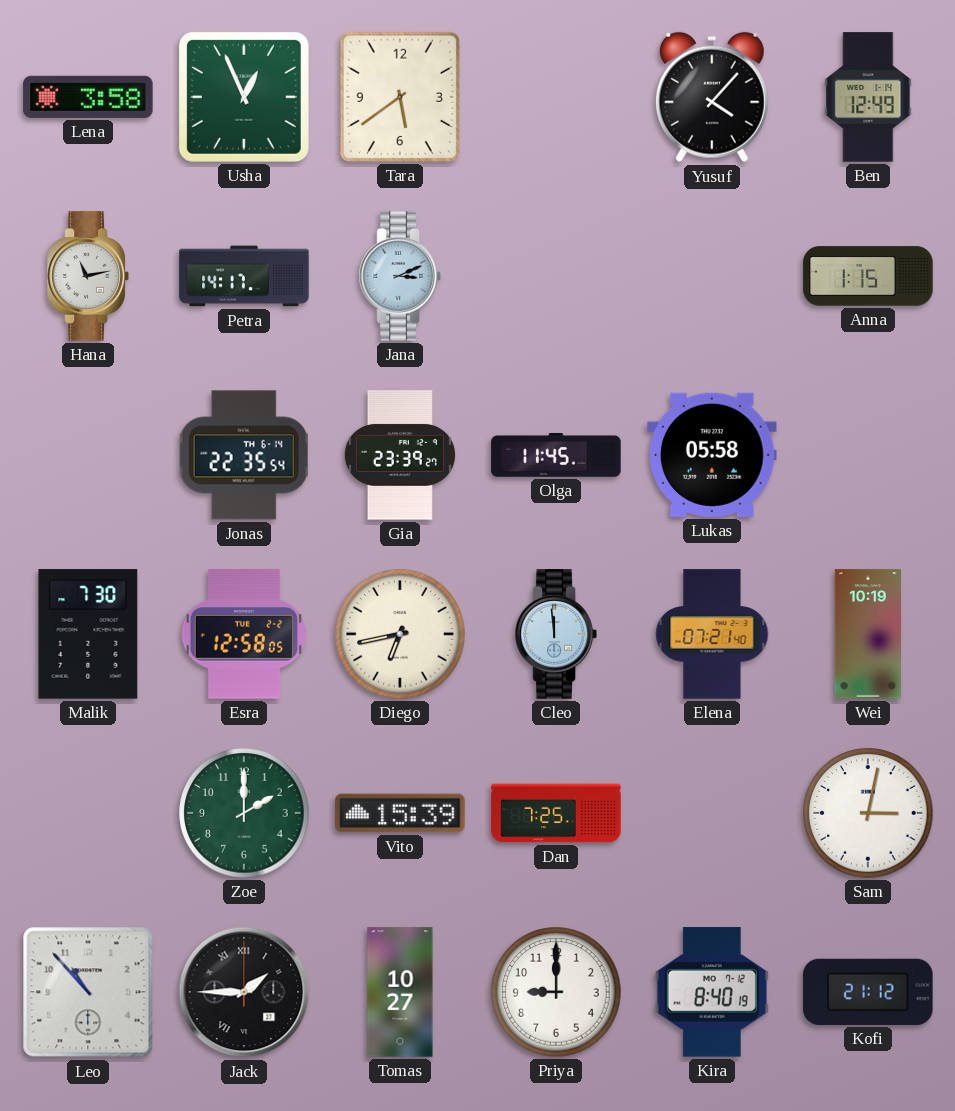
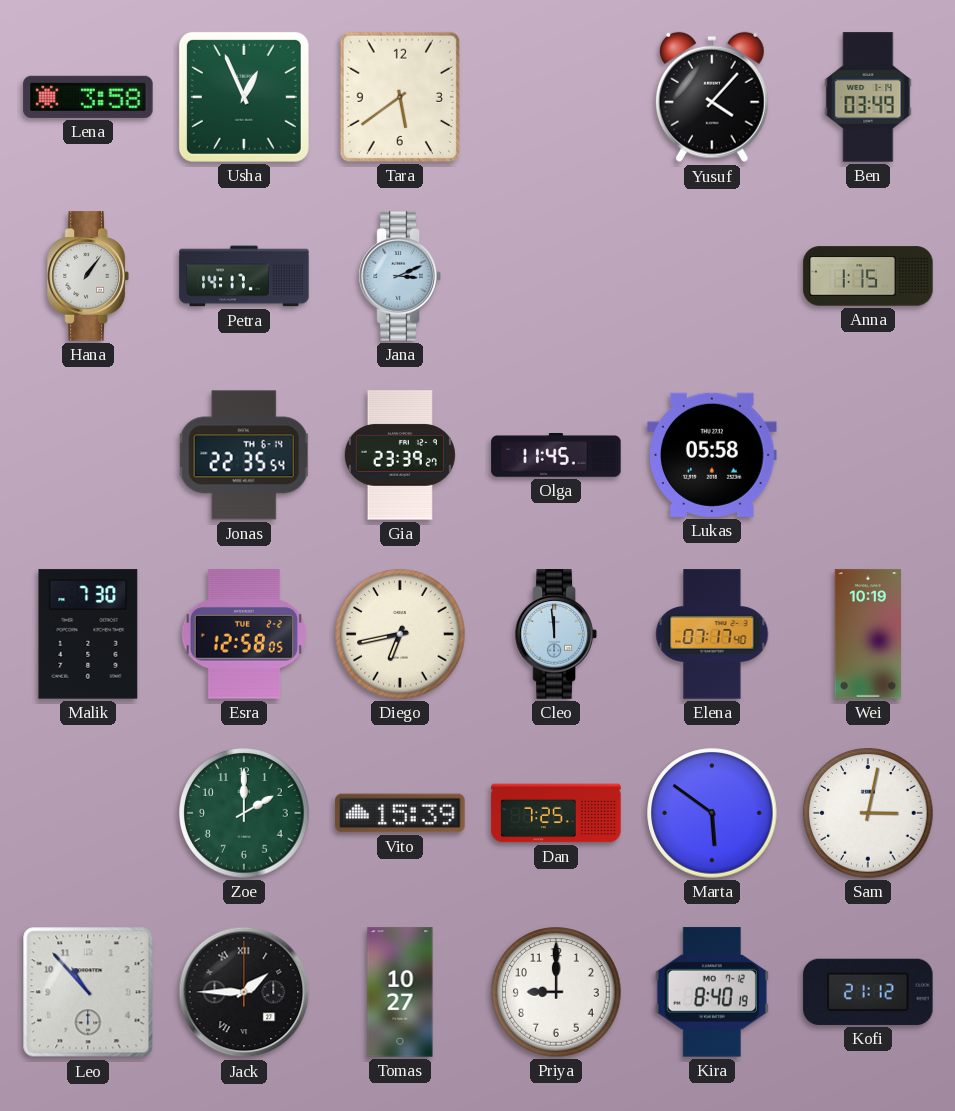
Ben: 12:49 -> 03:49 (868, 97)
Hana: 11:13 -> 1:06 (88, 276)
Elena: 07:21 -> 07:17 (712, 634)
Marta: none -> 5:51 (712, 813)
